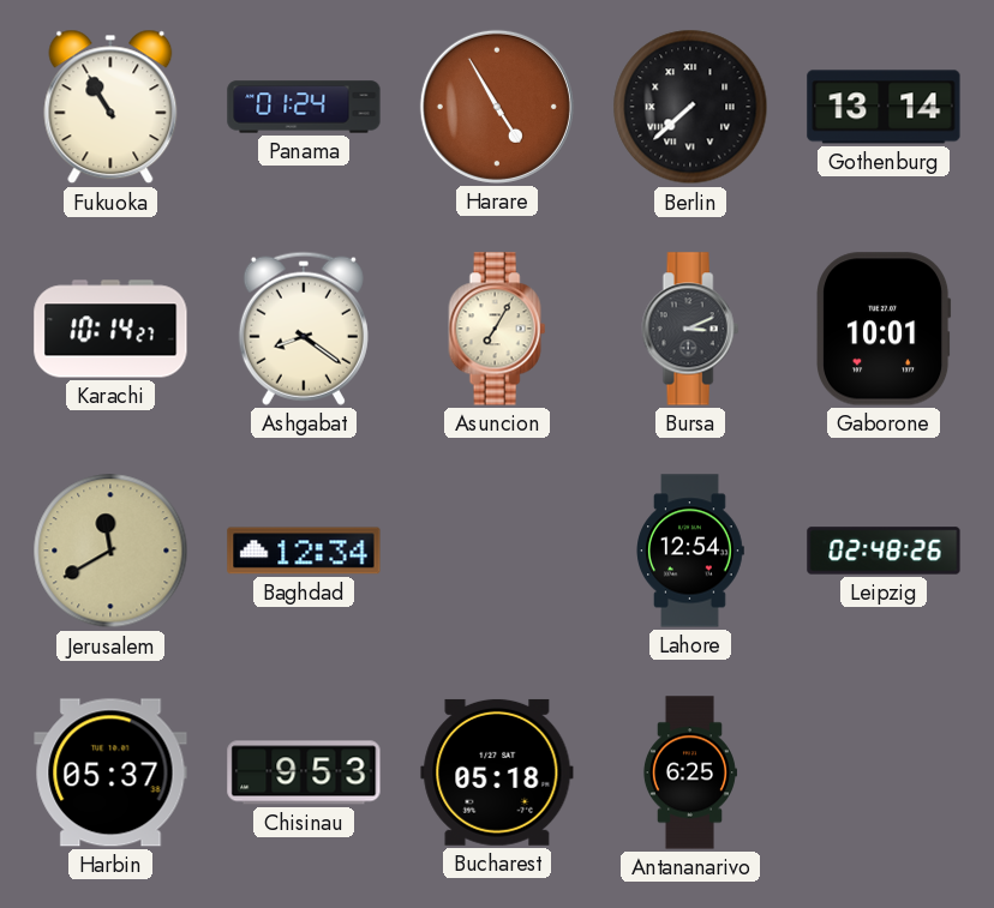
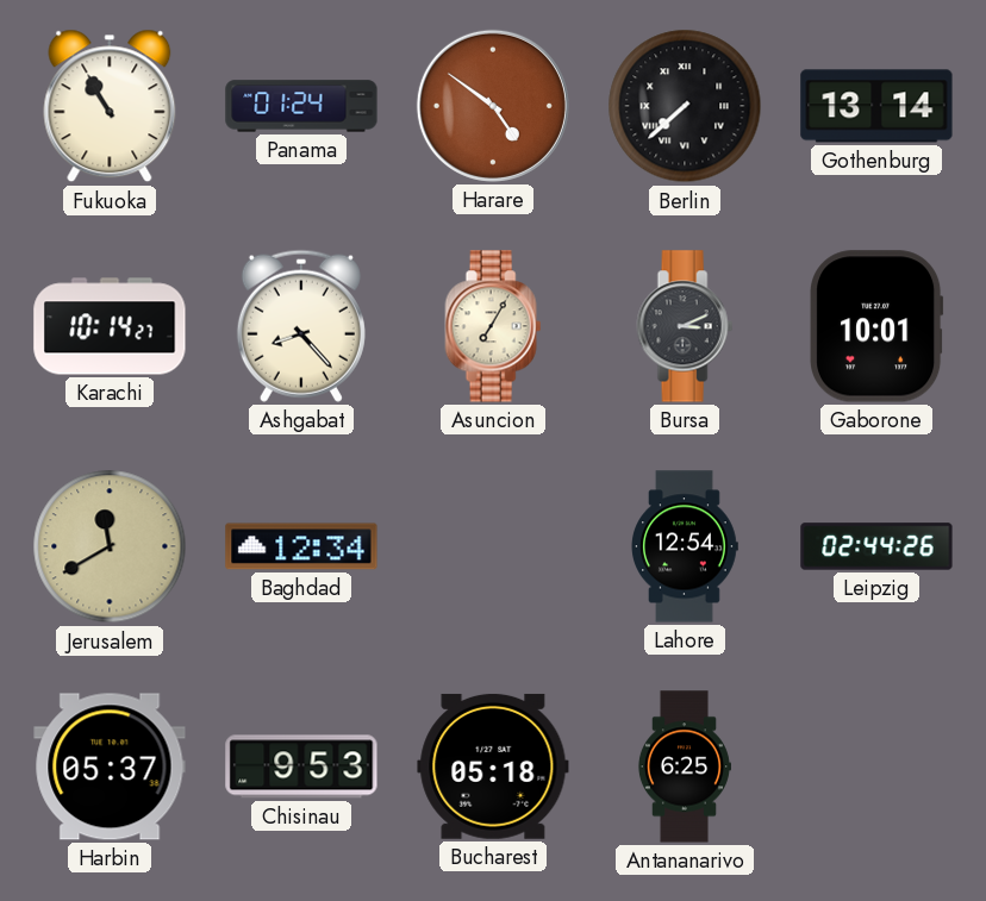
Harare: 4:55 -> 4:51 (493, 106)
Ashgabat: 8:21 -> 8:23 (301, 326)
Leipzig: 02:48 -> 02:44 (876, 546)
